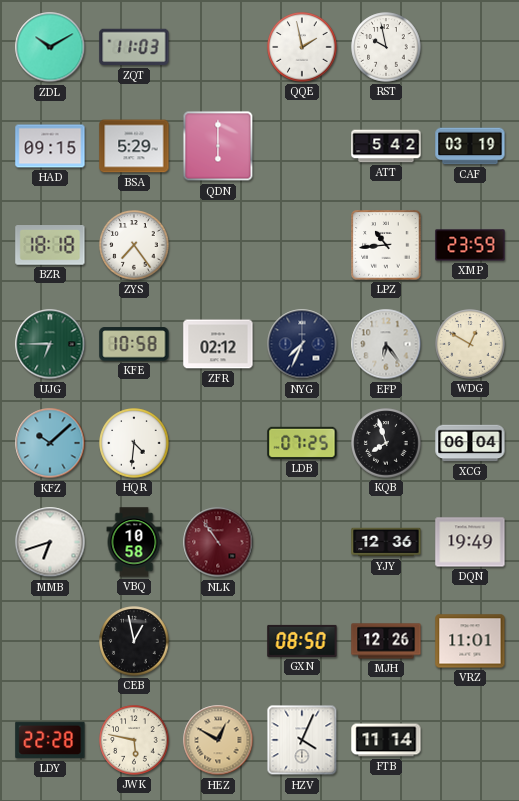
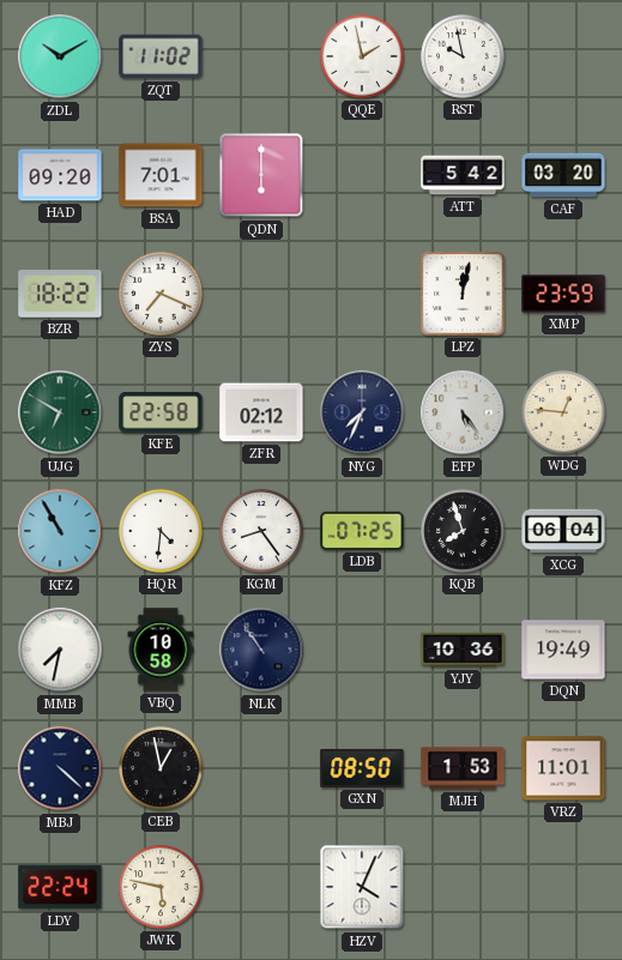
ZQT: 11:03 -> 11:02 (161, 56)
HAD: 09:15 -> 09:20 (60, 175)
BSA: 5:29 -> 7:01 (161, 175)
CAF: 03:19 -> 03:20 (563, 175)
BZR: 18:18 -> 18:22 (60, 294)
ZYS: 7:24 -> 7:19 (161, 294)
LPZ: 10:44 -> 12:02 (463, 294)
UJG: 6:45 -> 6:50 (60, 412)
KFE: 10:58 -> 22:58 (161, 412)
EFP: 6:24 -> 5:24 (463, 412)
WDG: 12:50 -> 12:46 (563, 412)
KFZ: 10:08 -> 10:55 (60, 531)
KGM: none -> 8:24 (261, 531)
MMB: 6:42 -> 7:32 (60, 650)
NLK dial: burgundy -> navy (261, 650)
YJY: 12:36 -> 10:36 (463, 650)
MBJ: none -> 4:22 (60, 768)
MJH: 12:26 -> 1:53 (463, 768)
LDY: 22:28 -> 22:24 (60, 887)
HEZ: 12:50 -> none (218, 740)
FTB: 11:14 -> none (386, 740)
